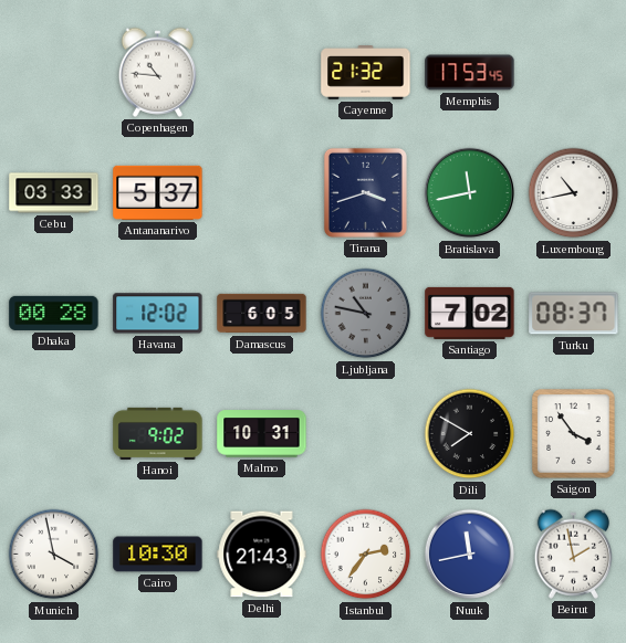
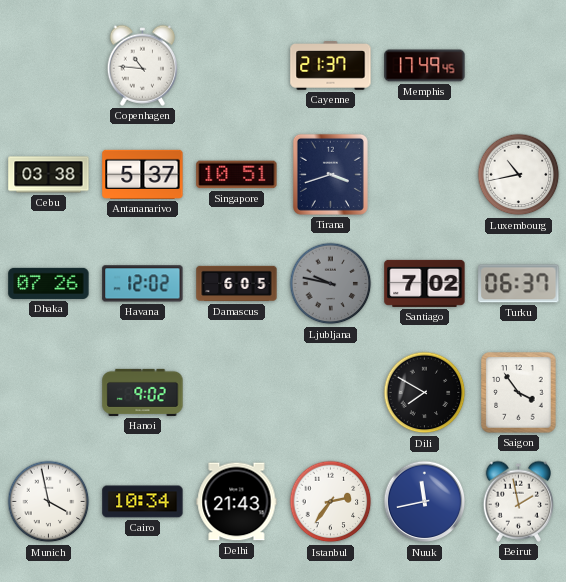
Cayenne: 21:32 -> 21:37 (331, 66)
Memphis: 17:53 -> 17:49 (425, 66)
Cebu: 03:33 -> 03:38 (49, 175)
Singapore: none -> 10:51 (237, 175)
Bratislava: 11:43 -> none (470, 193)
Dhaka: 00:28 -> 07:26 (49, 283)
Ljubljana: 10:47 -> 9:47 (331, 284)
Turku: 08:37 -> 06:37 (519, 284)
Malmo: 10:31 -> none (262, 434)
Cairo: 10:30 -> 10:34 (143, 502)
